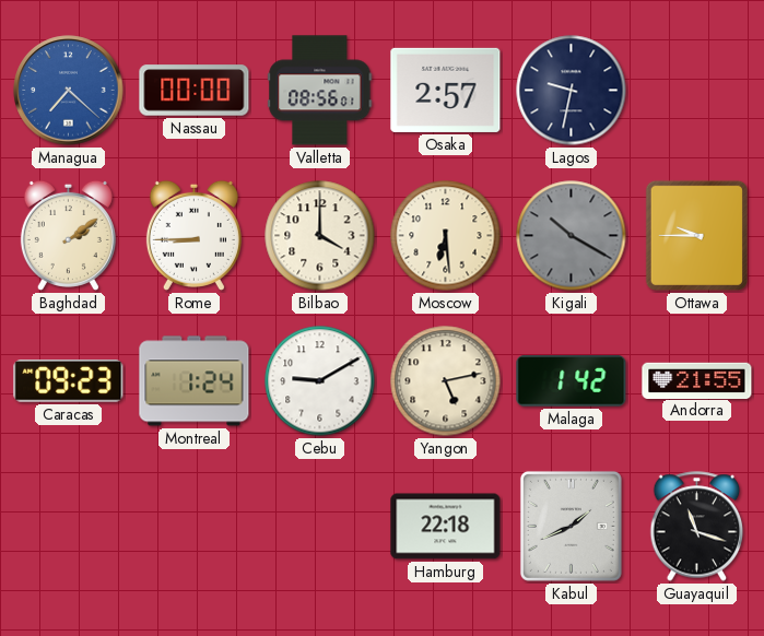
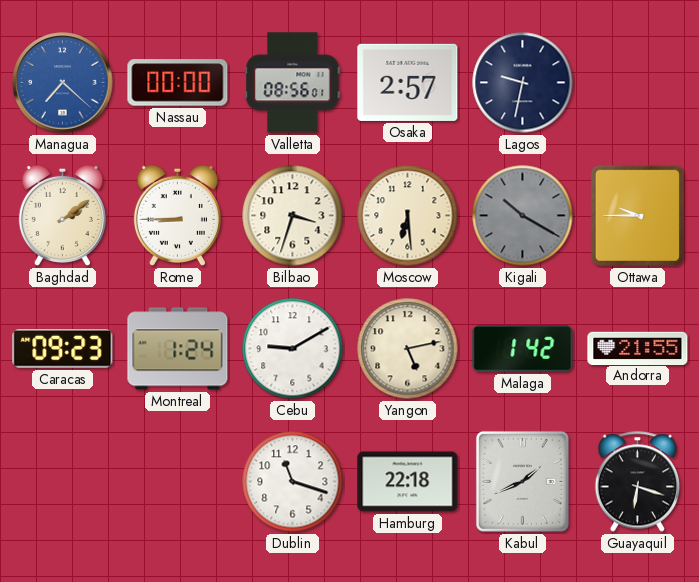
Bilbao: 4:00 -> 3:33 (293, 216)
Dublin: none -> 11:18 (293, 482)
Guayaquil: 11:18 -> 6:18 (638, 482)
